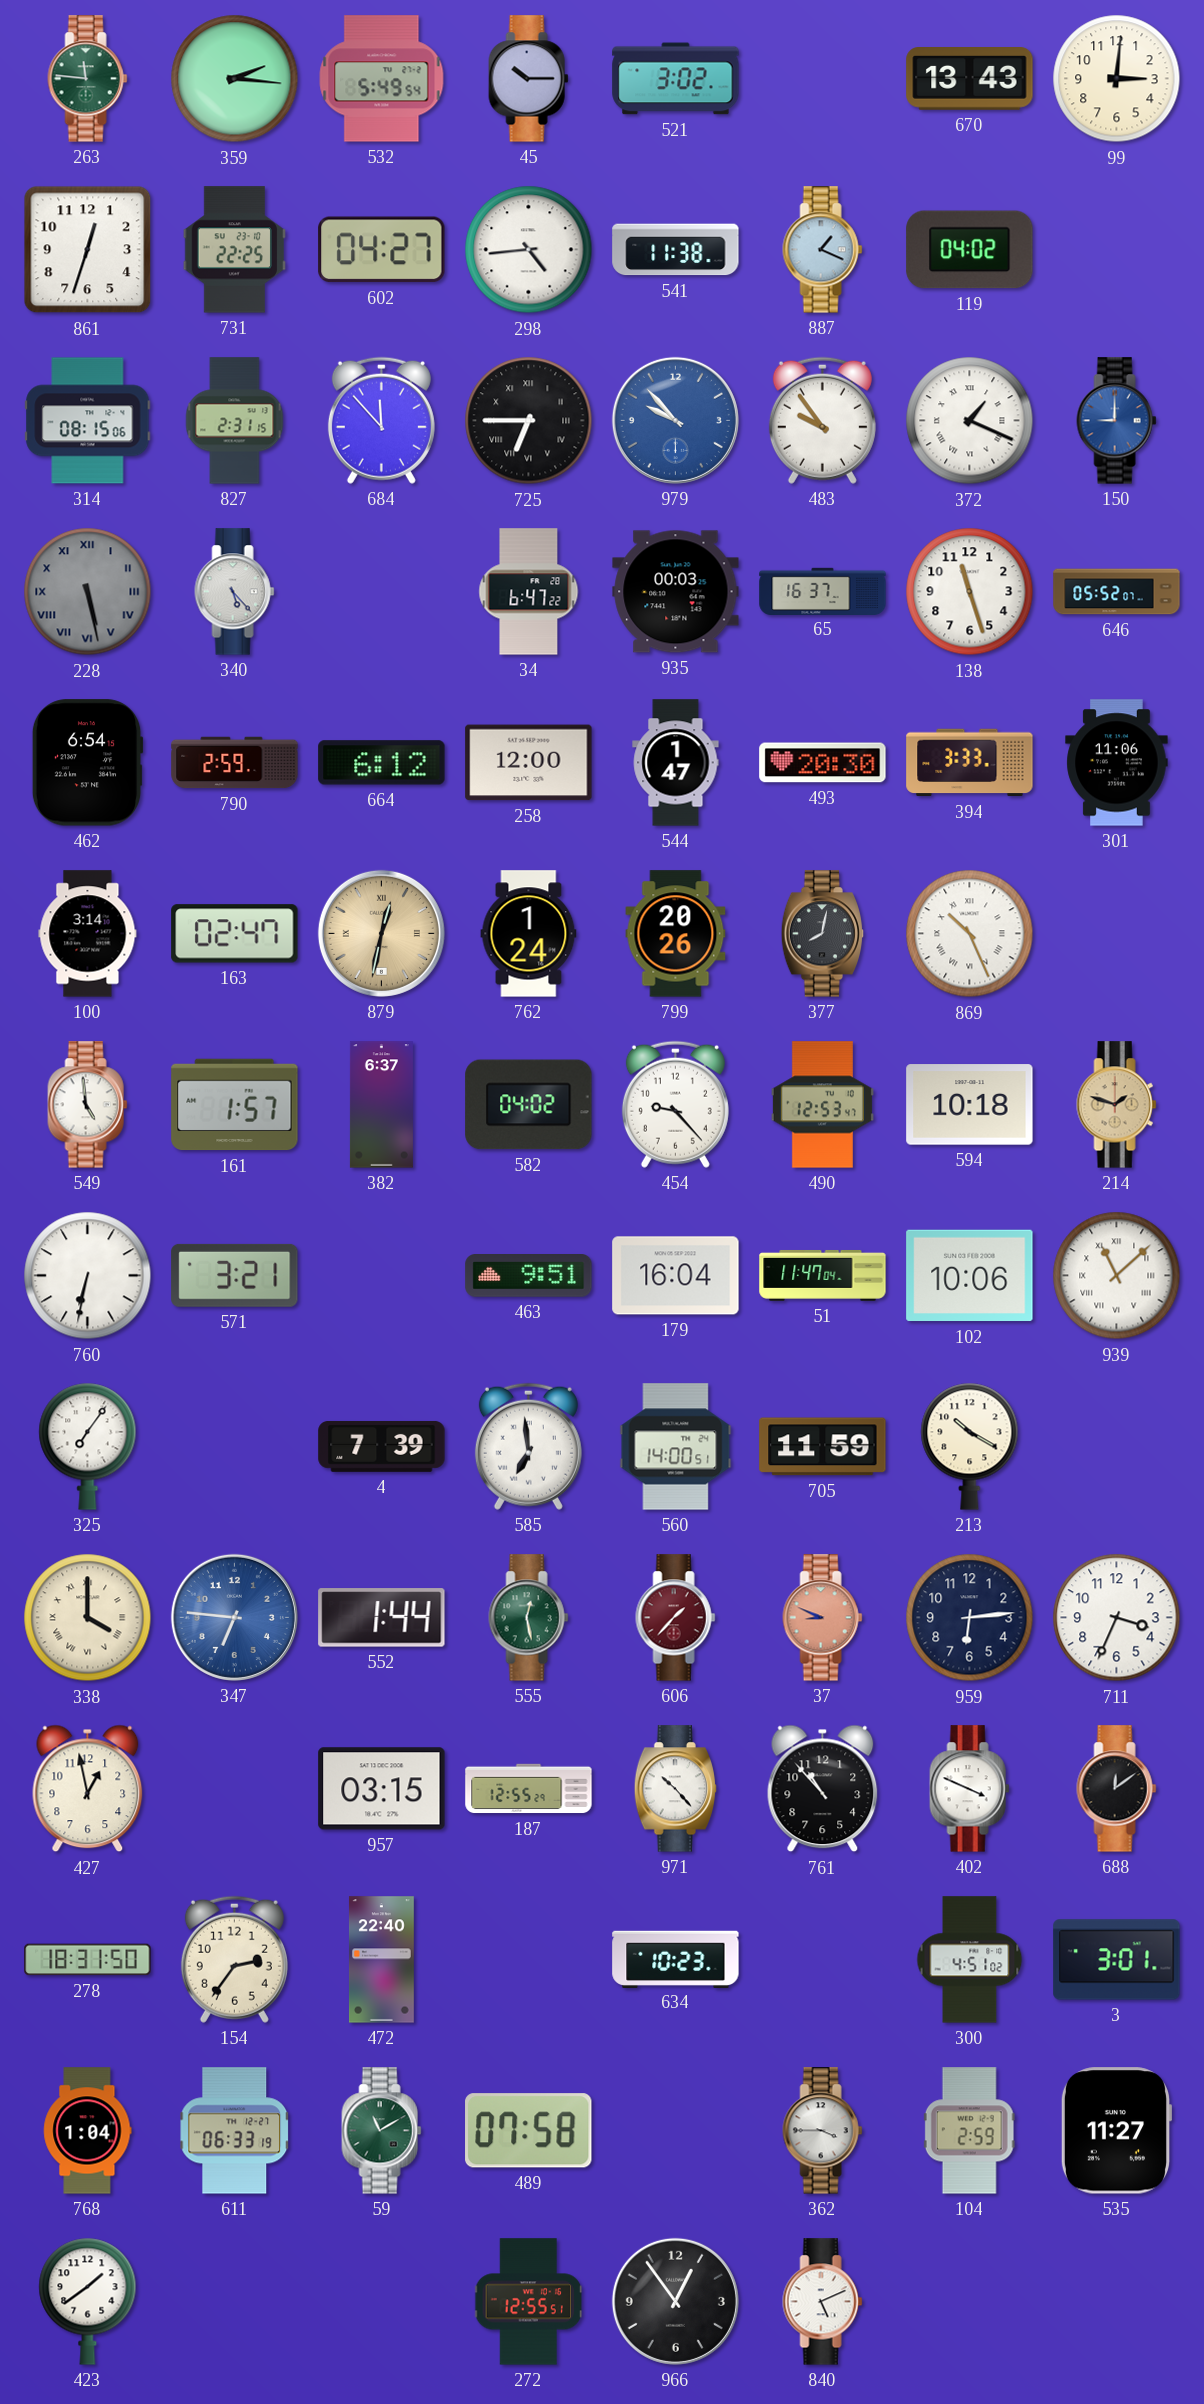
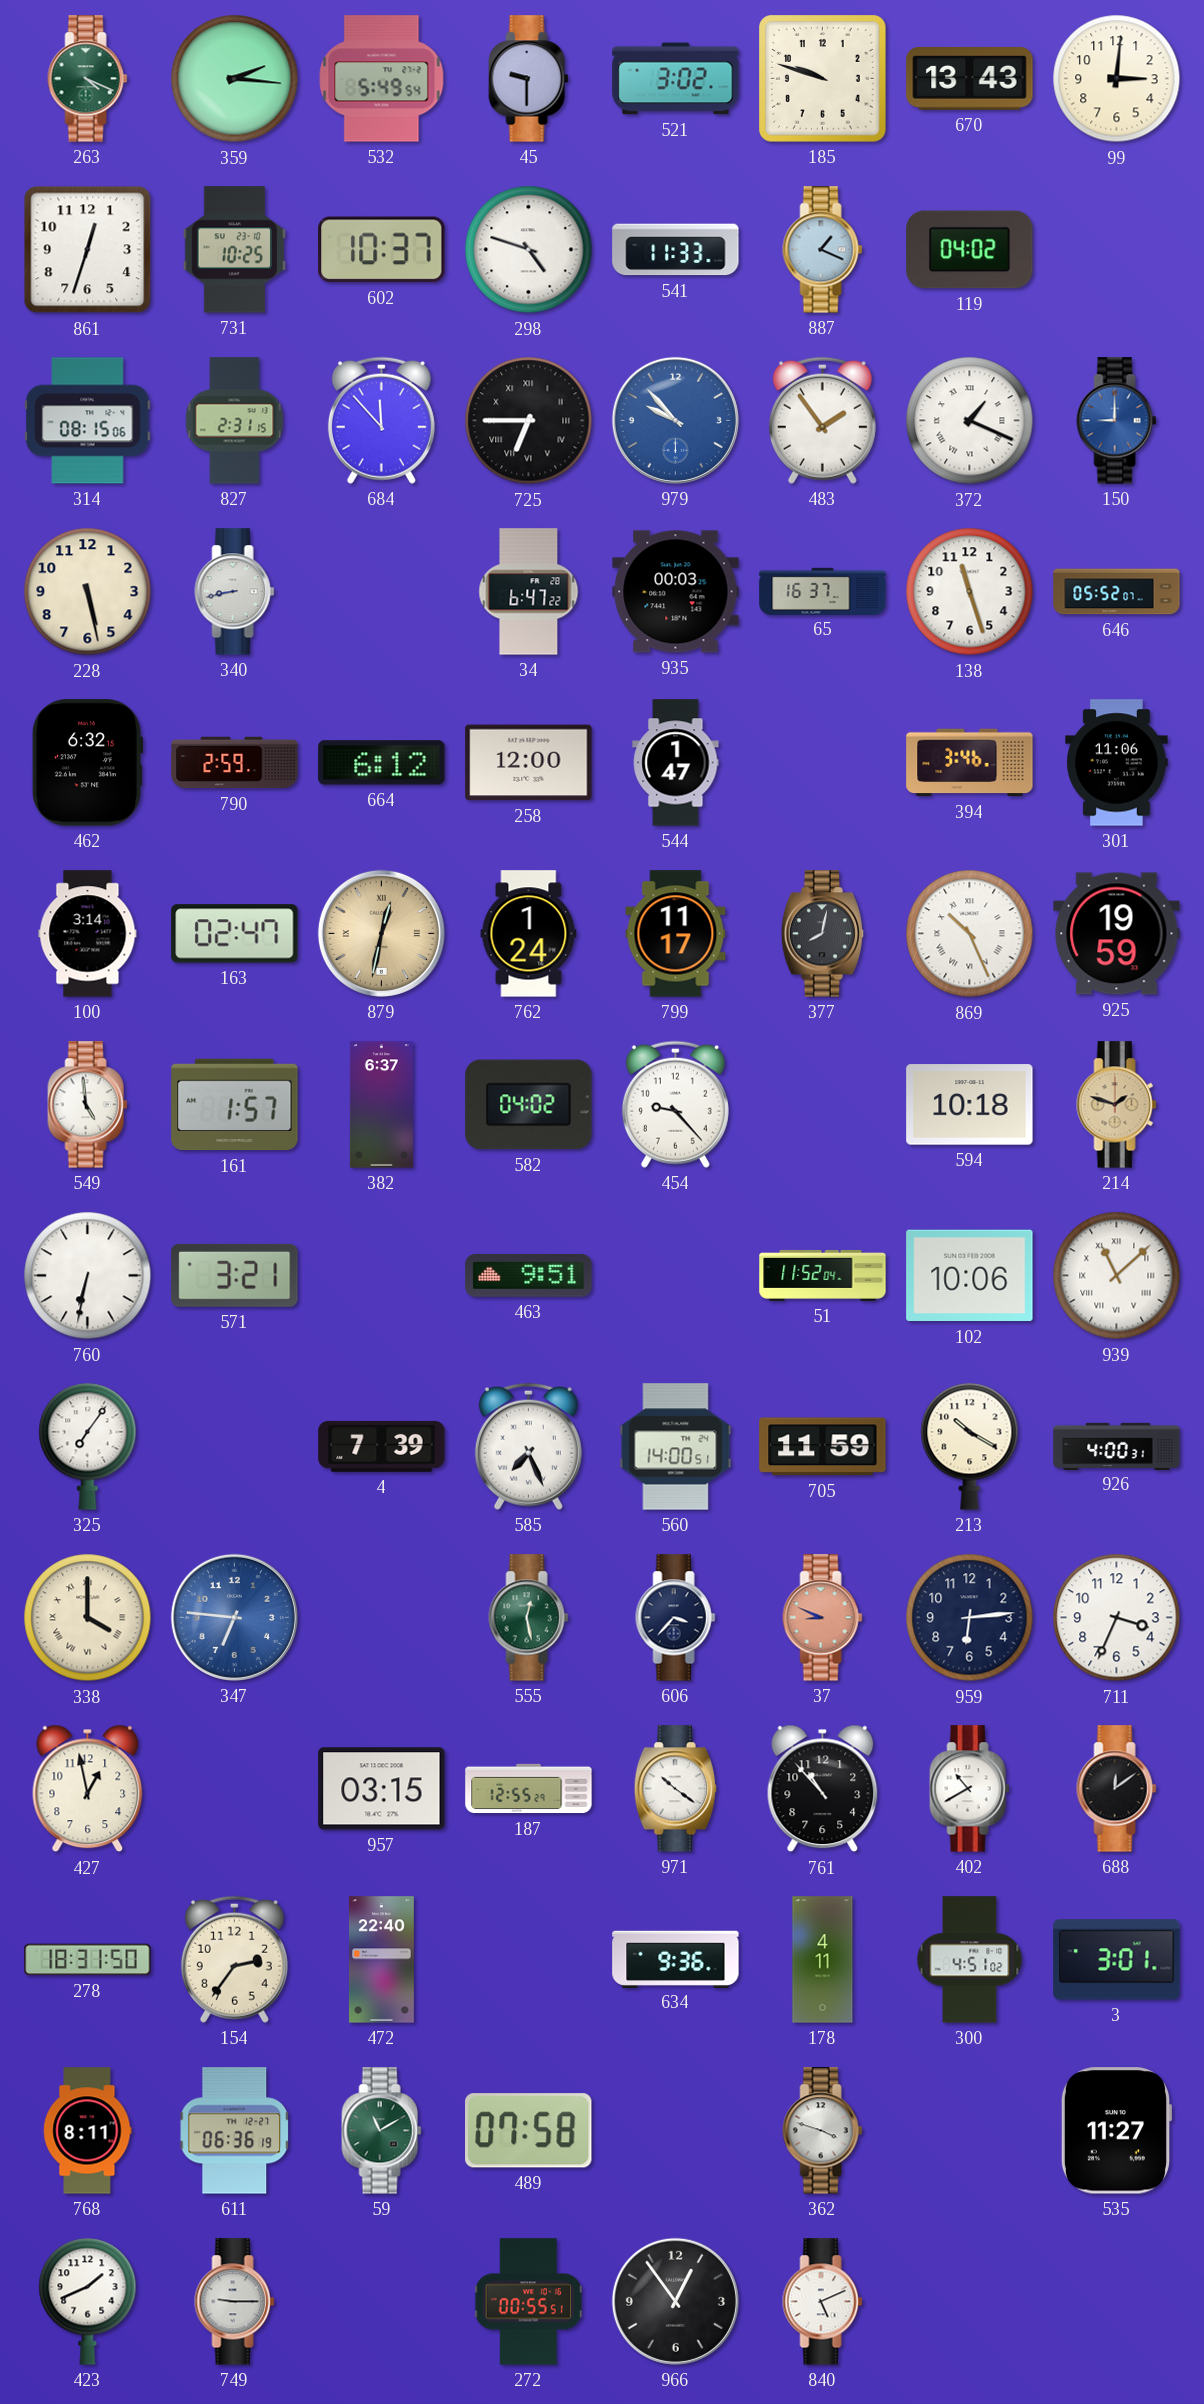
263: 11:46 -> 4:19 (88, 79)
45: 10:15 -> 9:30 (529, 79)
185: none -> 9:48 (823, 79)
731: 22:25 -> 10:25 (234, 250)
602: 04:27 -> 10:37 (382, 250)
298: 4:44 -> 4:48 (529, 250)
541: 11:38 -> 11:33 (676, 250)
483: 9:54 -> 1:54 (822, 420)
228 dial: grey -> cream (88, 592)
228 numerals: Roman -> Arabic (88, 592)
340: 5:23 -> 8:43 (235, 592)
462: 6:54 -> 6:32 (87, 763)
493: 20:30 -> none (823, 763)
394: 3:33 -> 3:46 (970, 763)
799: 20:26 -> 11:17 (676, 934)
925: none -> 19:59 (1117, 934)
490: 12:53 -> none (822, 1105)
179: 16:04 -> none (676, 1276)
51: 11:47 -> 11:52 (823, 1275)
585: 6:59 -> 7:26 (528, 1446)
926: none -> 4:00 (1117, 1446)
552: 1:44 -> none (382, 1618)
606: 1:37 -> 3:37 (676, 1618)
606 dial: burgundy -> navy (676, 1618)
971: 10:23 -> 10:21 (676, 1789)
402: 3:49 -> 10:40 (970, 1789)
634: 10:23 -> 9:36 (676, 1959)
178: none -> 4:11 (823, 1960)
768: 1:04 -> 8:11 (88, 2131)
611: 06:33 -> 06:36 (235, 2131)
362: 3:45 -> 3:48 (823, 2131)
104: 2:59 -> none (969, 2131)
423: 1:39 -> 1:41 (88, 2301)
749: none -> 9:15 (235, 2302)
272: 12:55 -> 00:55 (529, 2302)
